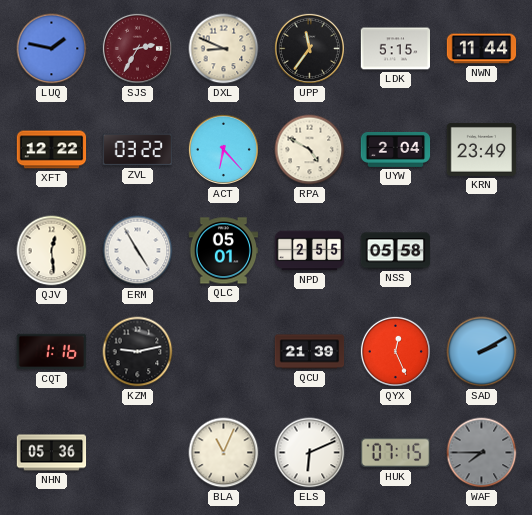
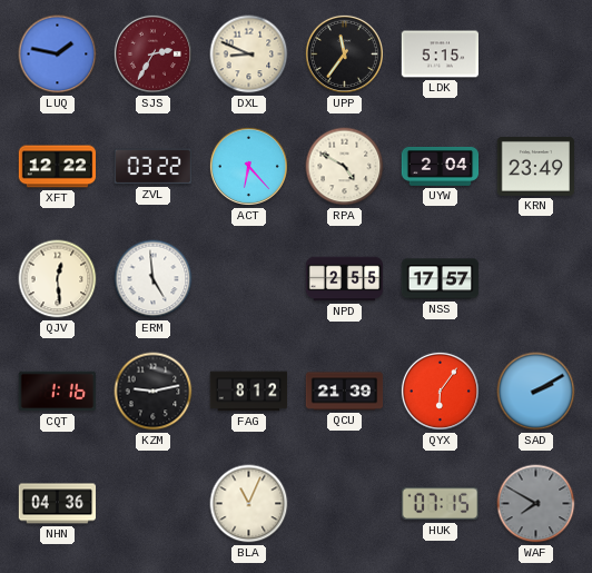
NWN: 11:44 -> none (482, 49)
ERM: 4:55 -> 4:59 (154, 279)
QLC: 05:01 -> none (223, 251)
NSS: 05:58 -> 17:57 (441, 279)
FAG: none -> 8:12 (249, 392)
QYX: 12:26 -> 6:06 (440, 391)
NHN: 05:36 -> 04:36 (58, 504)
ELS: 6:11 -> none (310, 453)
WAF: 7:45 -> 7:50 (536, 504)
